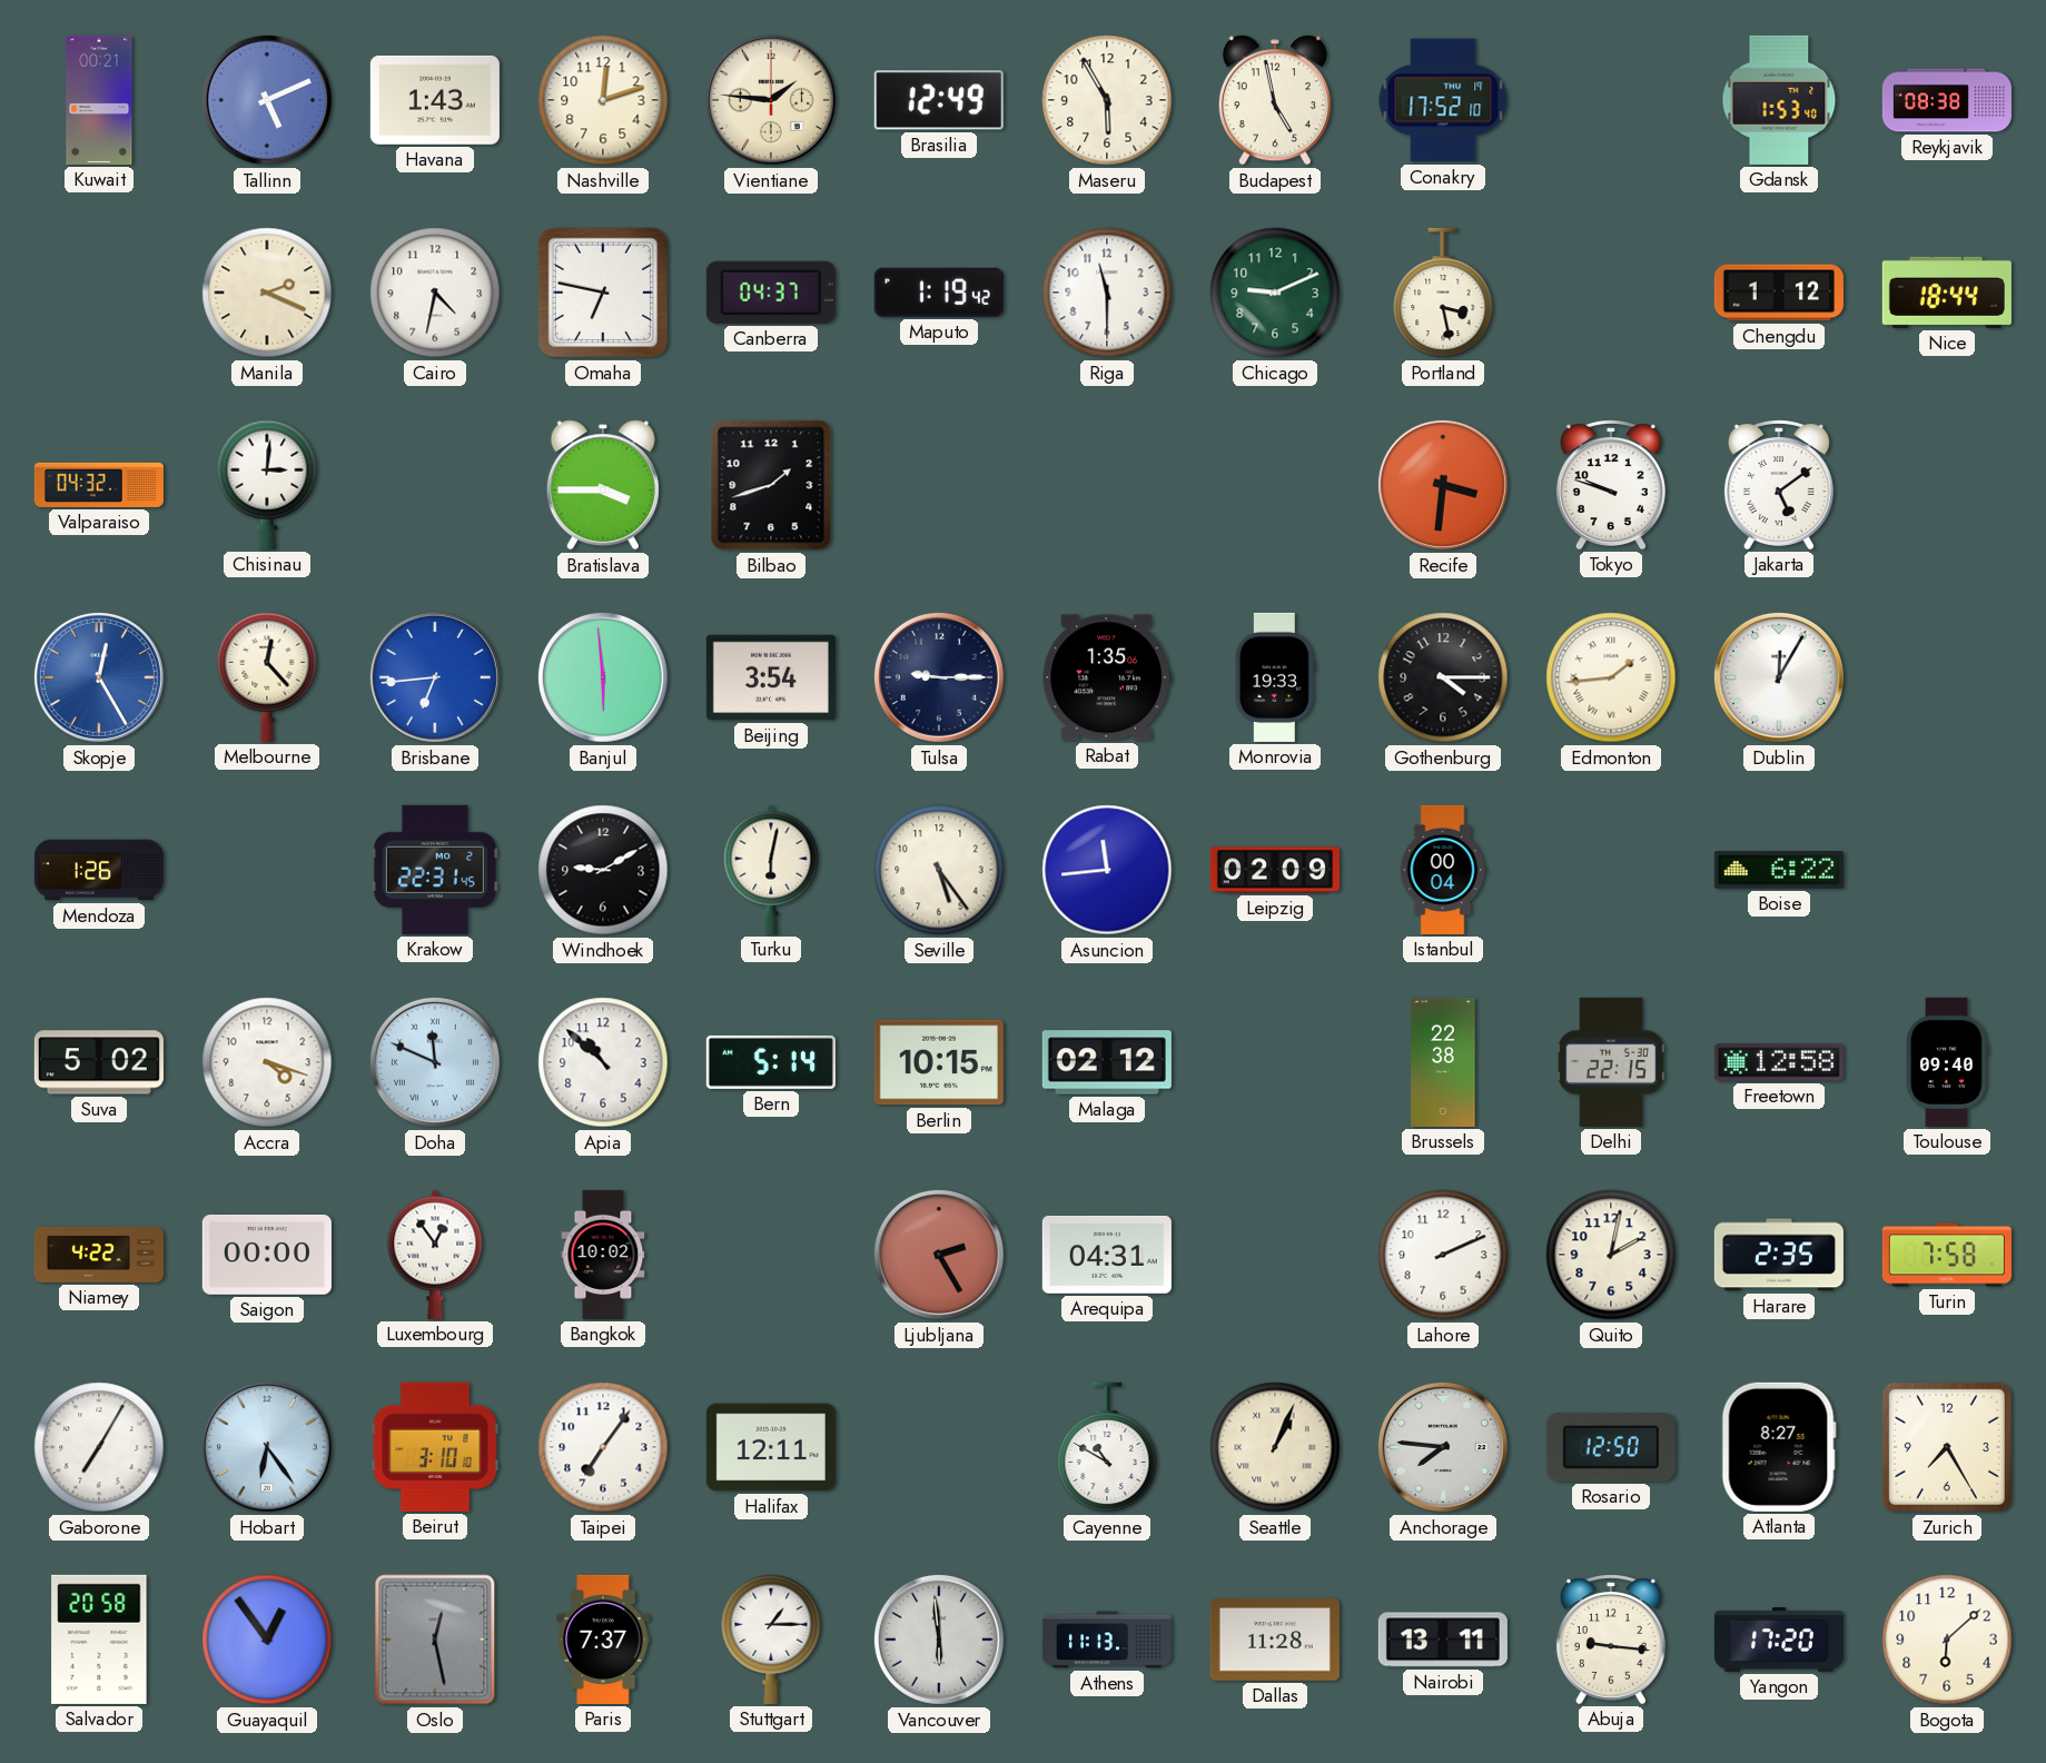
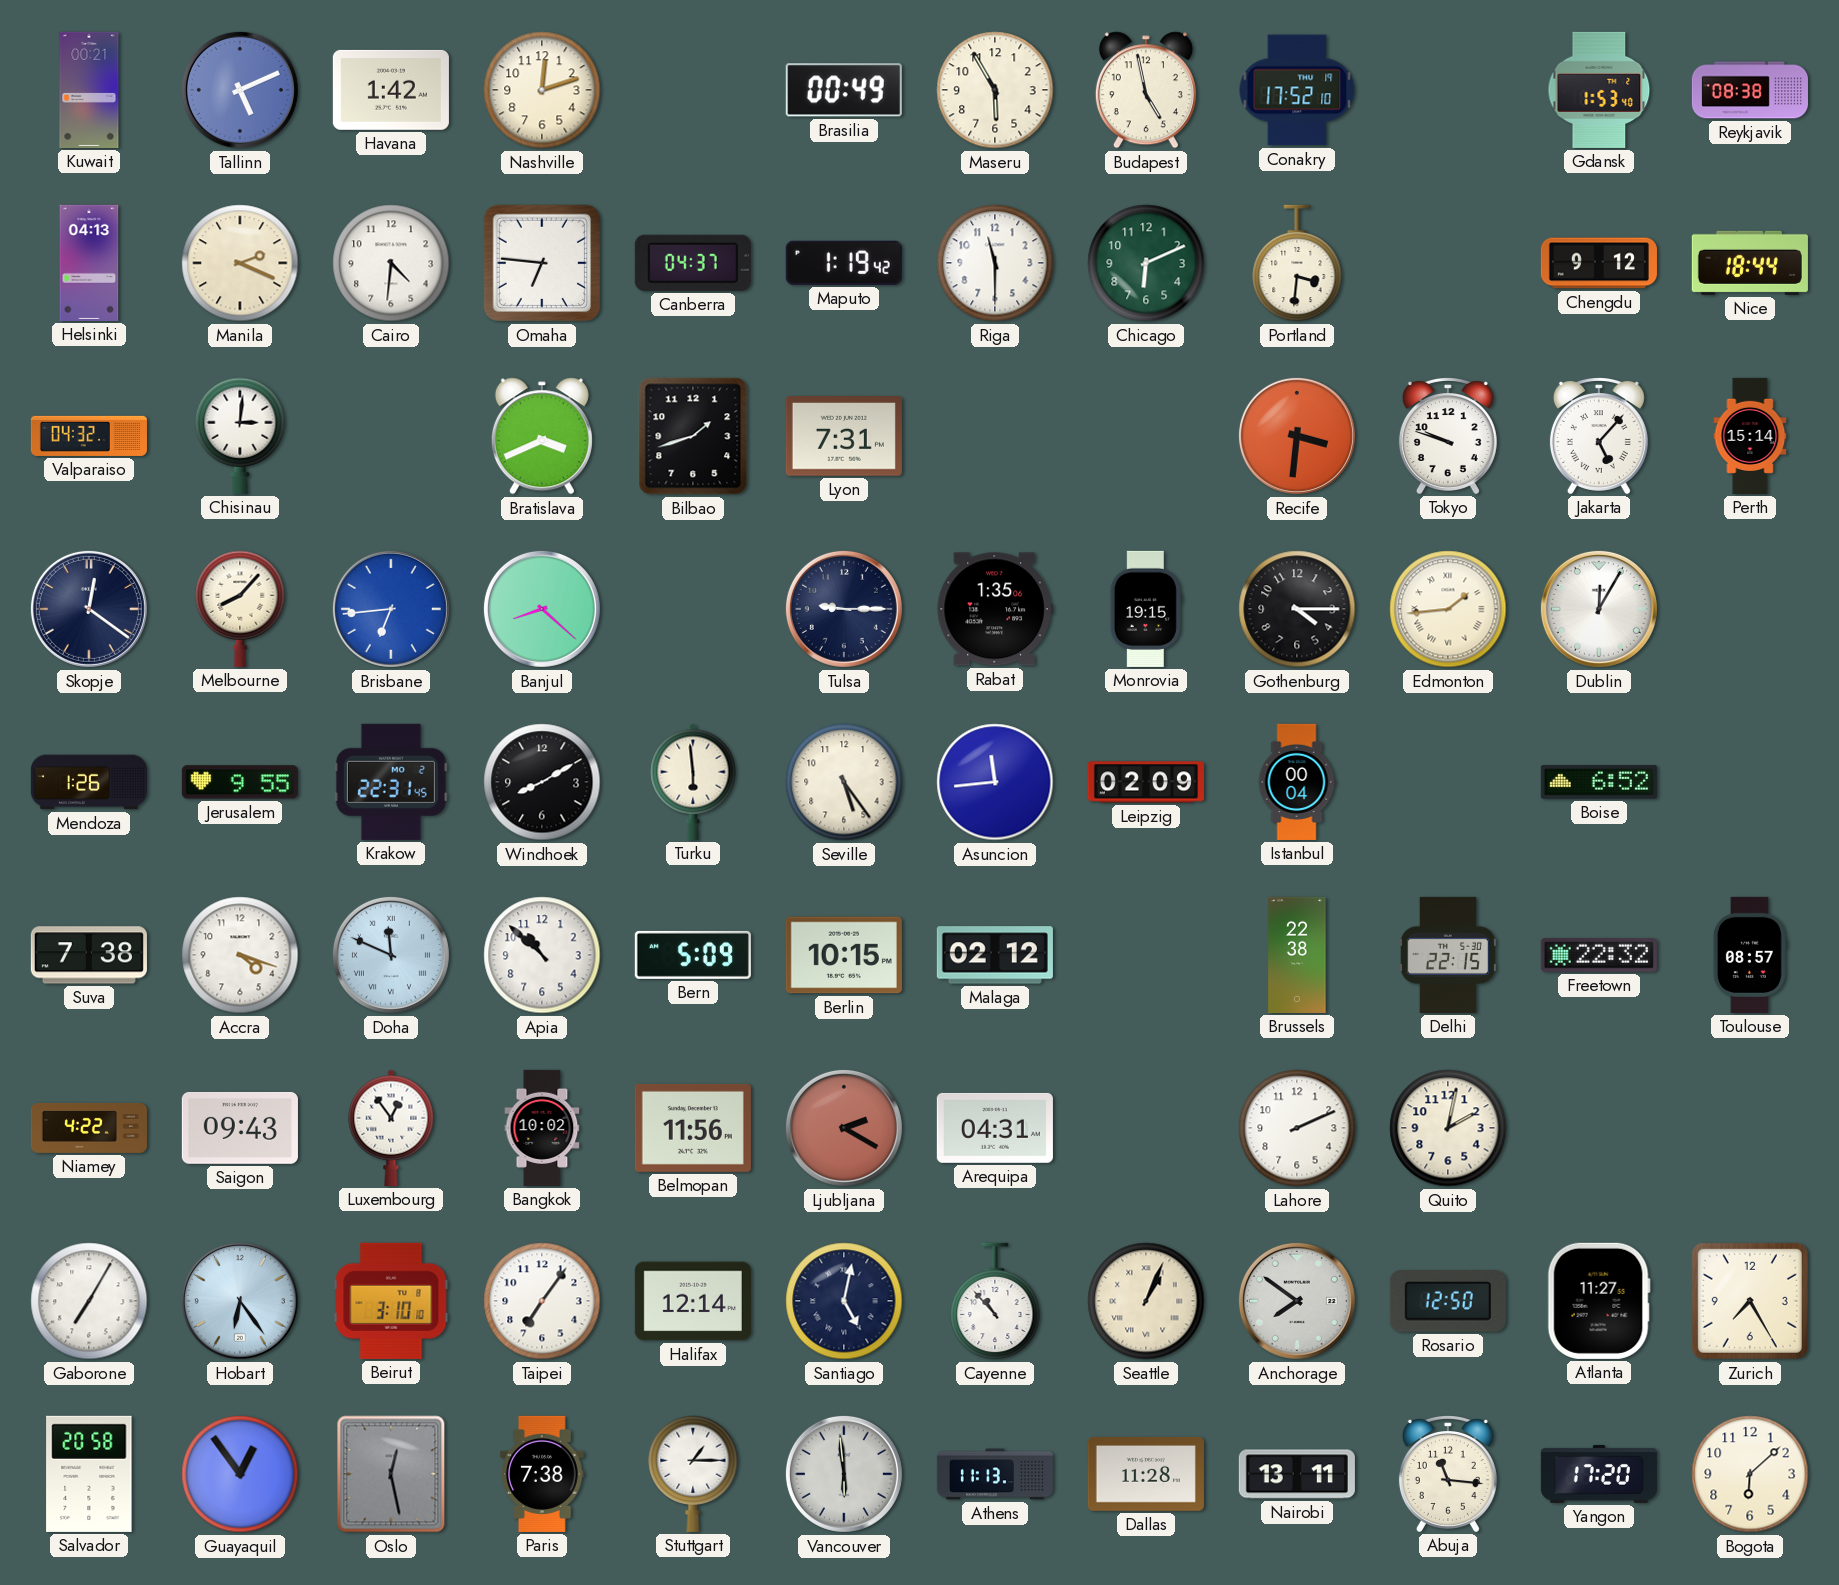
Havana: 1:43 -> 1:42 (391, 90)
Vientiane: 1:46 -> none (771, 100)
Brasilia: 12:49 -> 00:49 (844, 90)
Helsinki: none -> 04:13 (89, 263)
Cairo: 4:32 -> 4:31 (391, 263)
Omaha: 6:47 -> 6:46 (542, 263)
Chicago: 9:11 -> 6:11 (1146, 263)
Portland: 3:28 -> 3:31 (1297, 263)
Chengdu: 1:12 -> 9:12 (1599, 263)
Bratislava: 3:45 -> 3:41 (542, 436)
Lyon: none -> 7:31 (844, 436)
Jakarta: 5:09 -> 5:07 (1599, 436)
Perth: none -> 15:14 (1750, 436)
Skopje: 12:25 -> 12:21 (89, 609)
Skopje dial: blue -> navy (89, 609)
Melbourne: 12:23 -> 8:07 (240, 609)
Banjul: 5:59 -> 8:22 (542, 609)
Beijing: 3:54 -> none (771, 677)
Monrovia: 19:33 -> 19:15 (1146, 609)
Jerusalem: none -> 9:55 (240, 782)
Windhoek: 9:10 -> 8:10 (542, 782)
Turku: 6:02 -> 5:59 (693, 782)
Boise: 6:22 -> 6:52 (1599, 782)
Suva: 5:02 -> 7:38 (89, 955)
Bern: 5:14 -> 5:09 (693, 955)
Freetown: 12:58 -> 22:32 (1599, 956)
Toulouse: 09:40 -> 08:57 (1750, 955)
Saigon: 00:00 -> 09:43 (240, 1128)
Belmopan: none -> 11:56 (693, 1128)
Ljubljana: 2:25 -> 2:20 (844, 1128)
Harare: 2:35 -> none (1779, 1255)
Turin: 7:58 -> none (1947, 1255)
Halifax: 12:11 -> 12:14 (693, 1301)
Santiago: none -> 5:02 (844, 1301)
Cayenne: 10:50 -> 10:53 (995, 1301)
Anchorage: 7:46 -> 7:51 (1297, 1301)
Atlanta: 8:27 -> 11:27 (1599, 1301)
Paris: 7:37 -> 7:38 (542, 1474)
Abuja: 9:16 -> 11:16 (1448, 1474)
